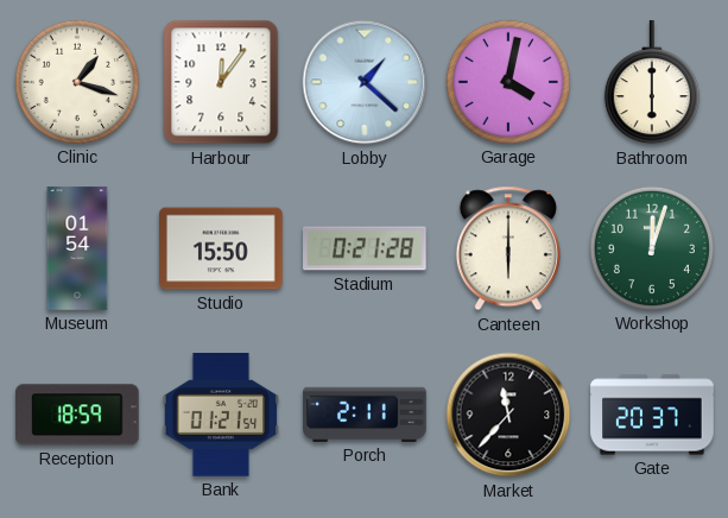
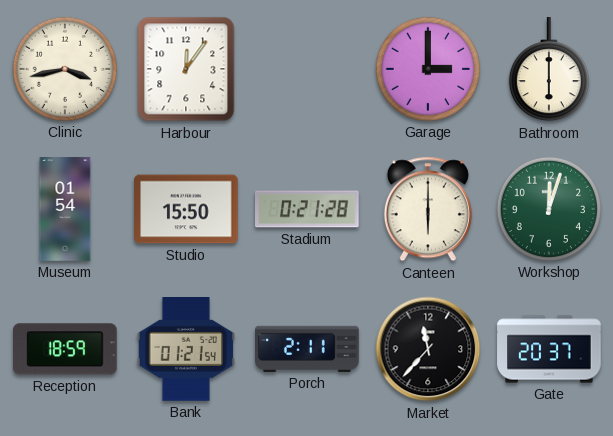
Clinic: 1:18 -> 3:43 (65, 69)
Lobby: 1:22 -> none (365, 82)
Garage: 4:02 -> 3:00 (428, 69)
